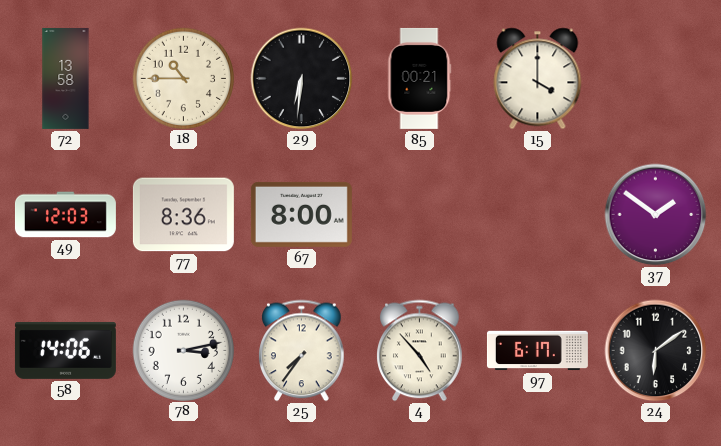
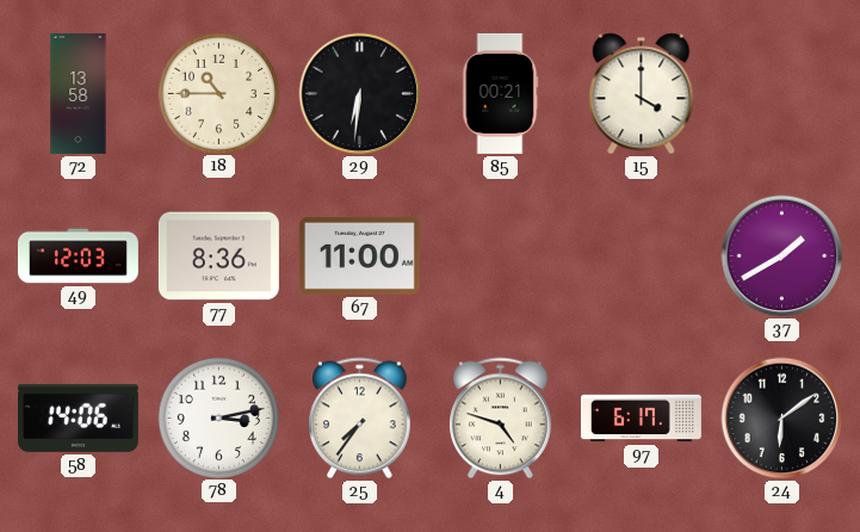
67: 8:00 -> 11:00 (359, 255)
37: 1:51 -> 1:40 (782, 256)
4: 4:53 -> 4:48 (501, 419)
